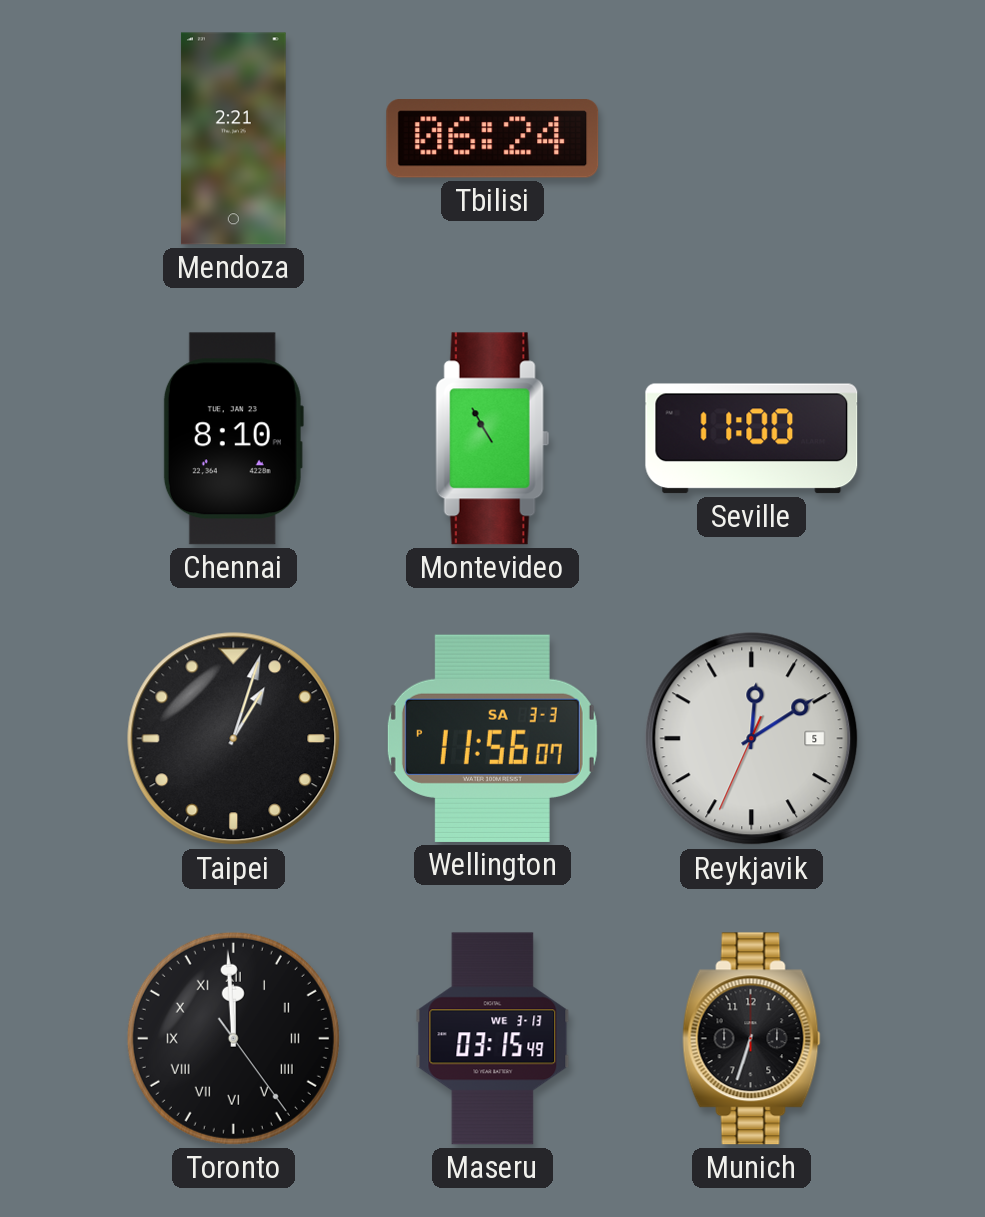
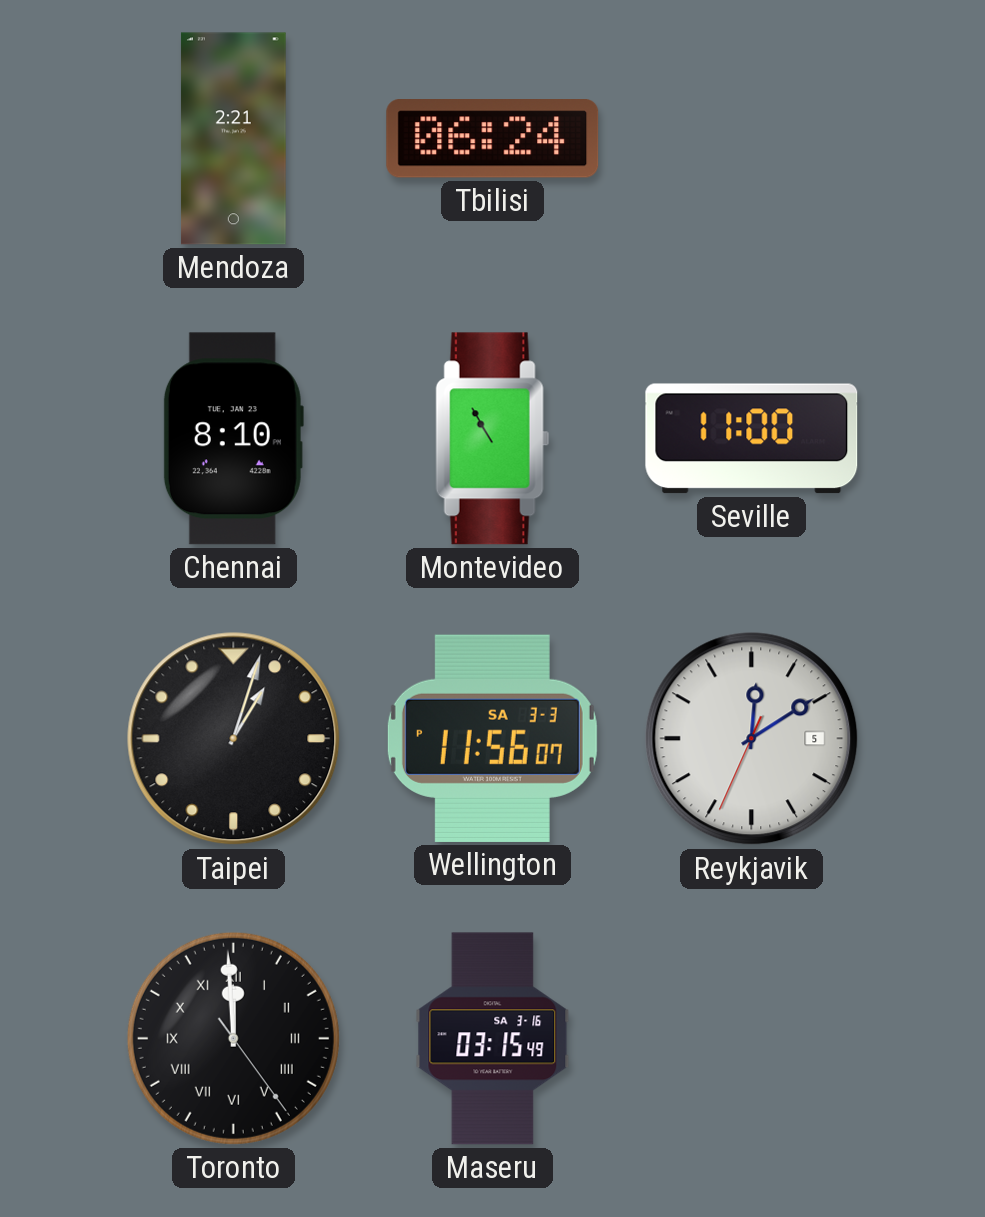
Maseru date: WE 3-13 -> SA 3-16 (493, 1039)
Munich: 6:33 -> none (752, 1039)
